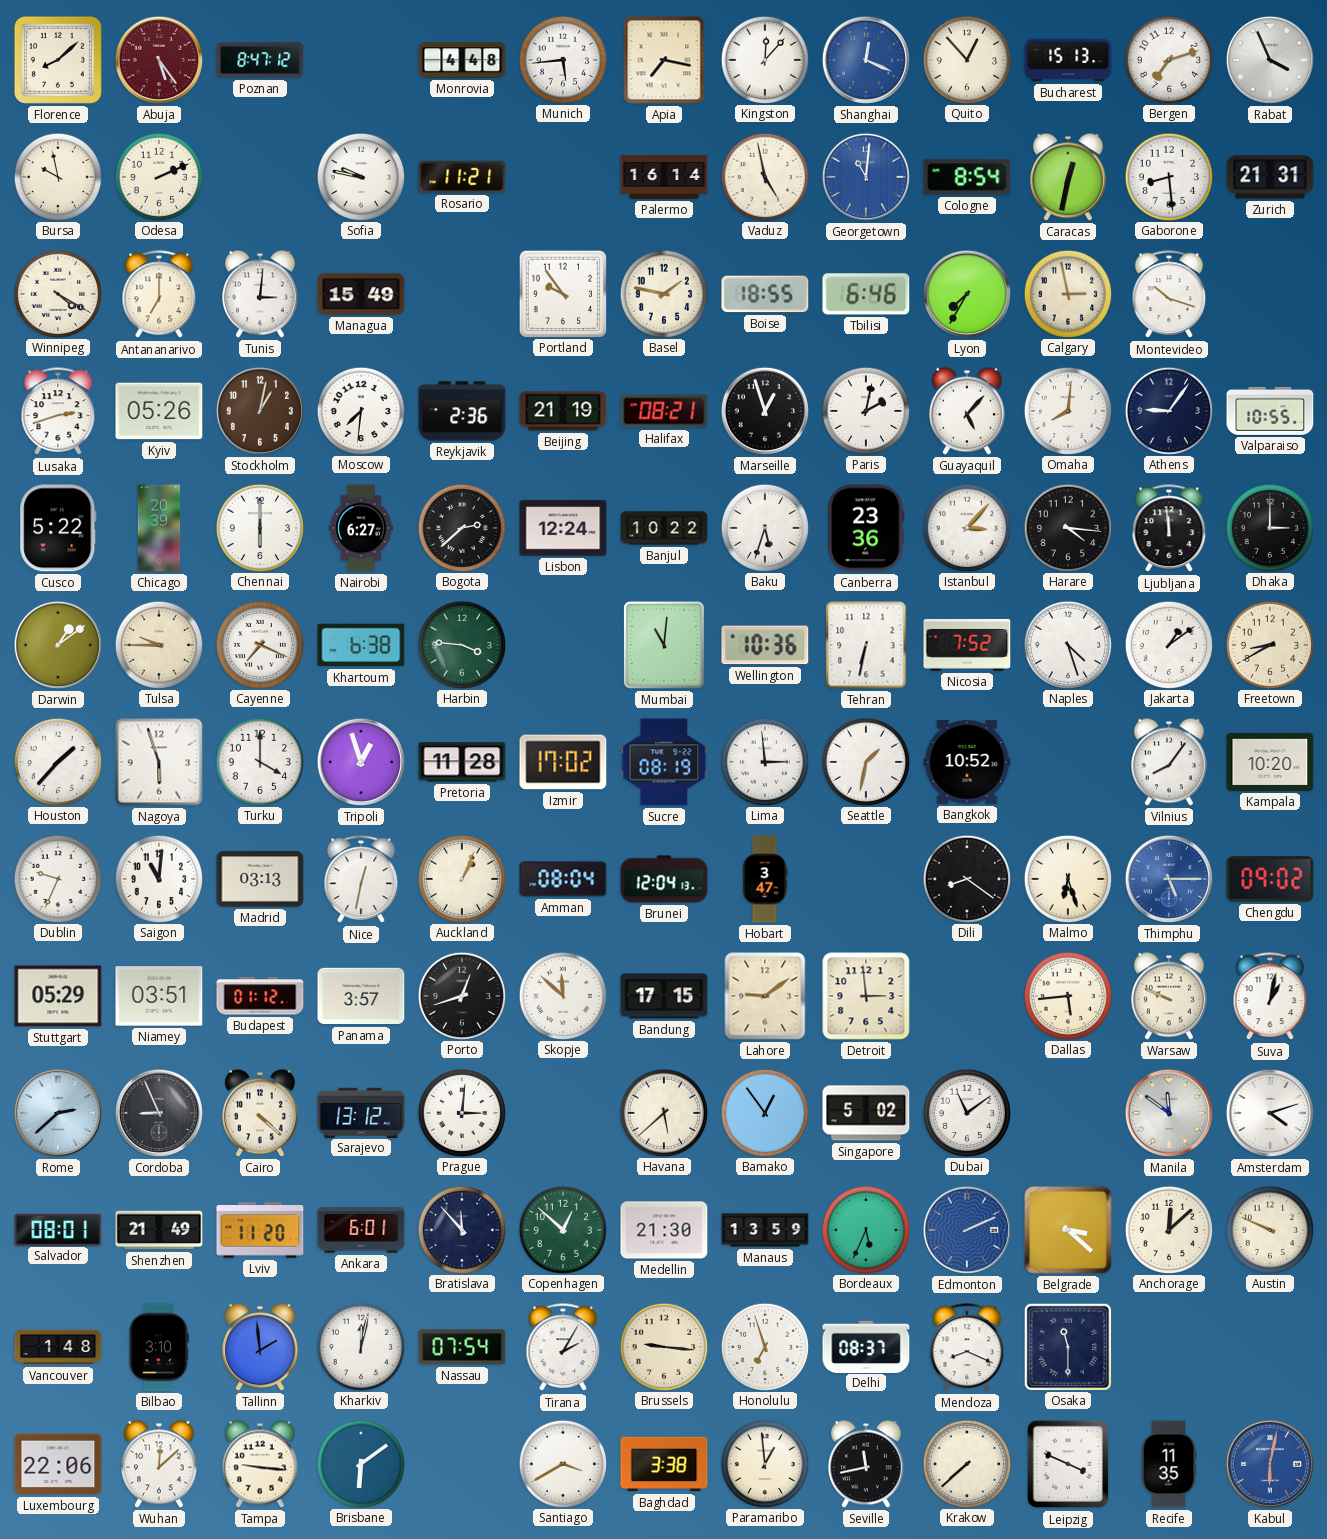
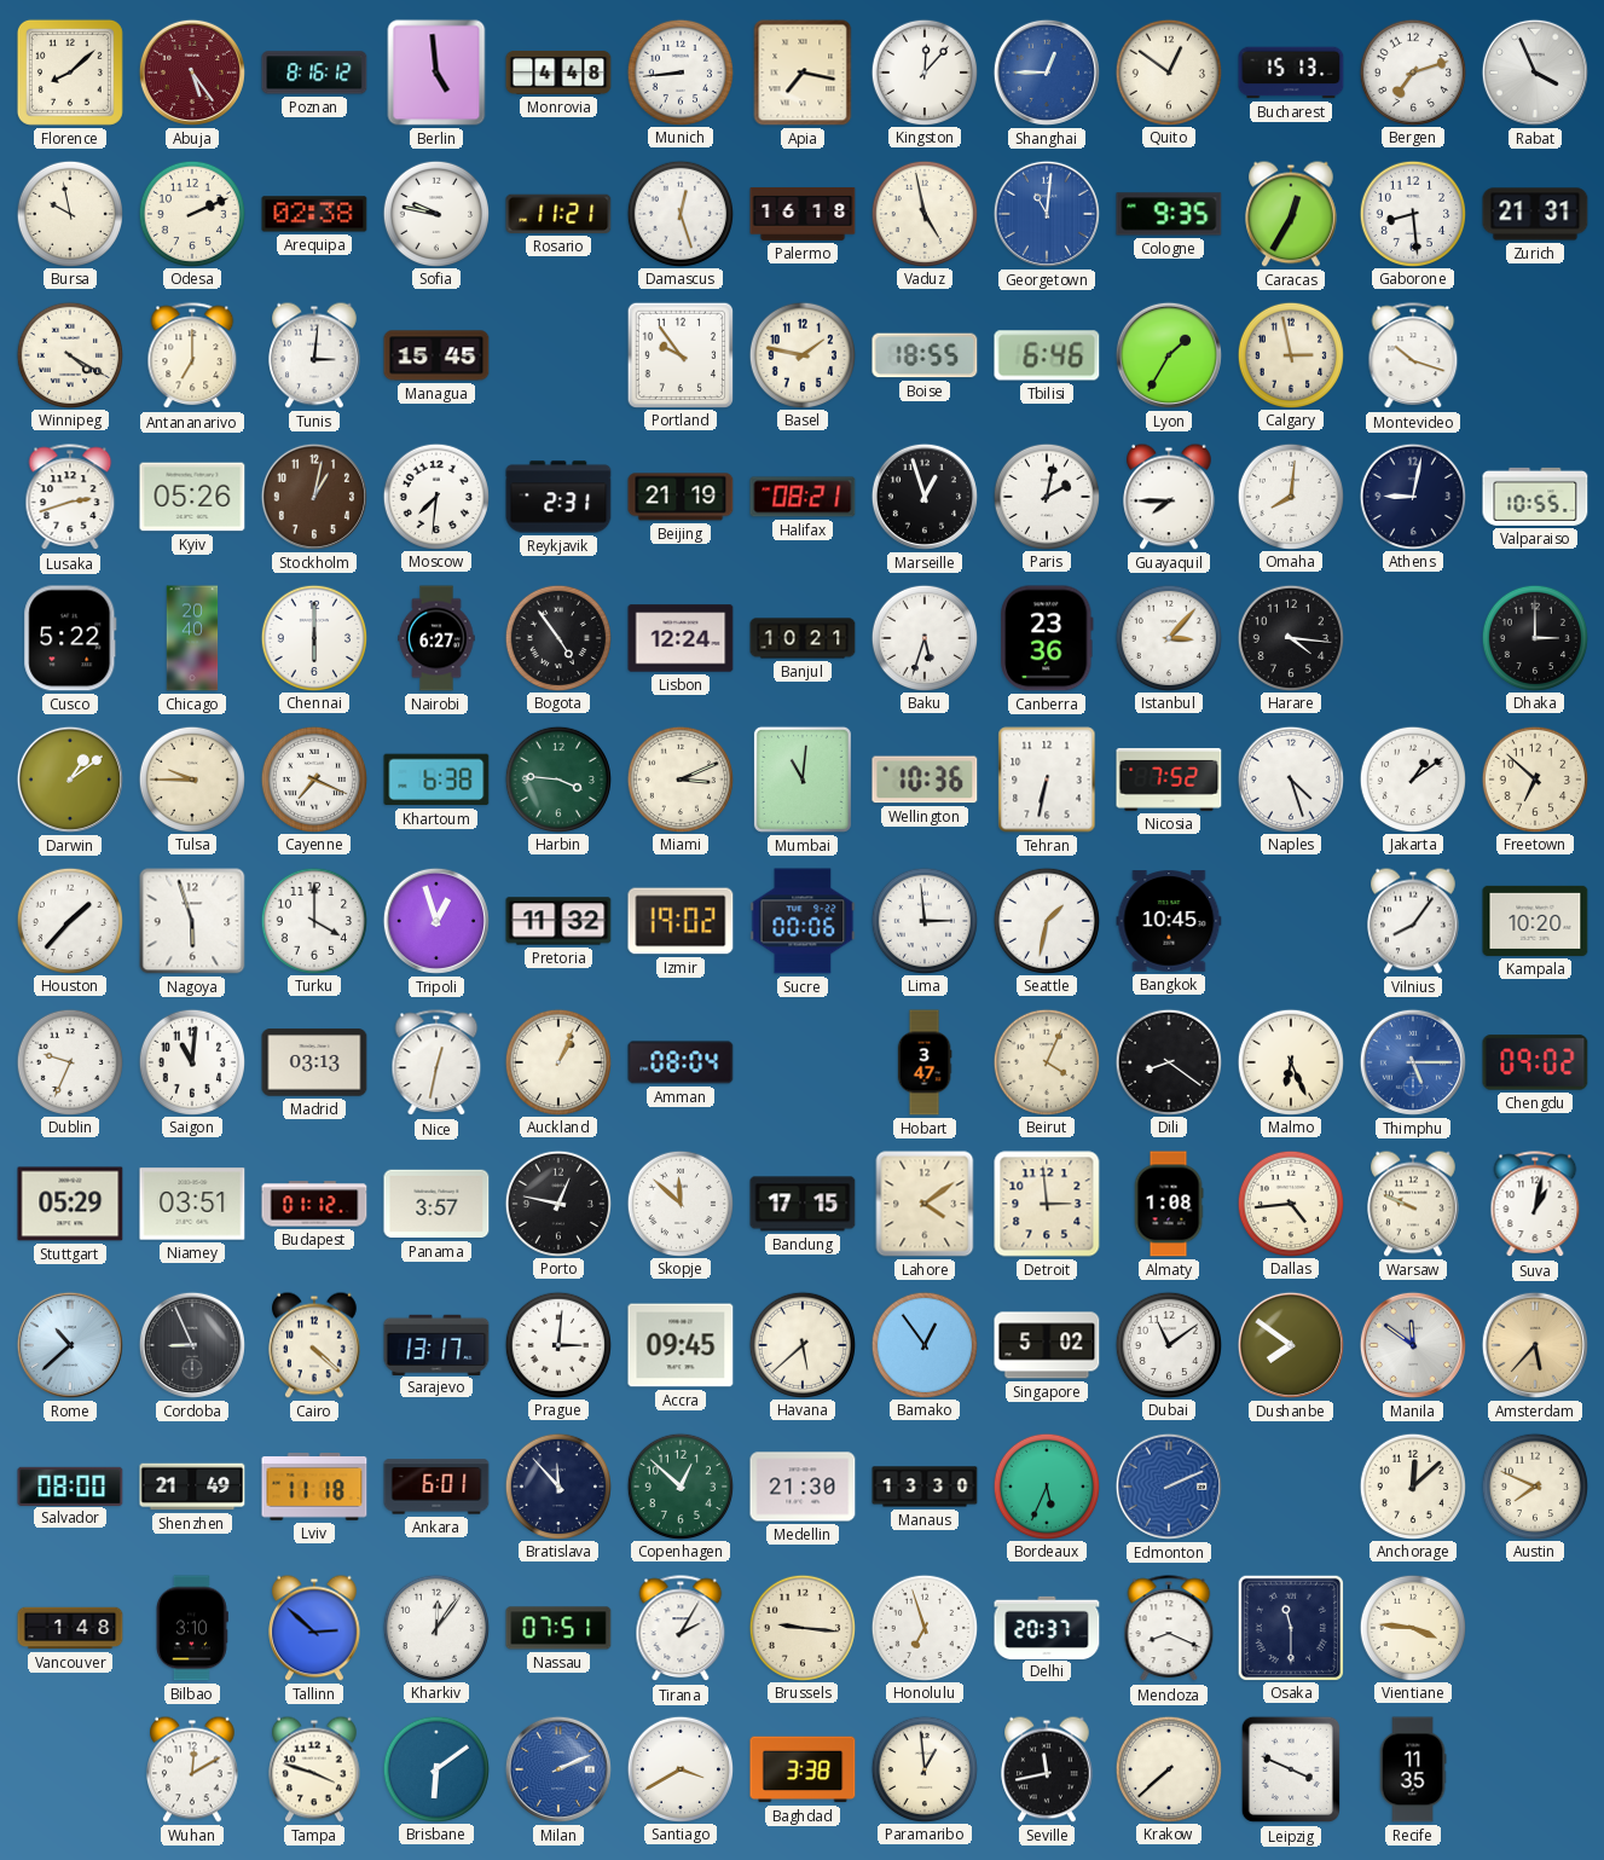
Poznan: 8:47 -> 8:16 (314, 73)
Berlin: none -> 4:59 (436, 73)
Munich: 5:44 -> 8:44 (679, 71)
Shanghai: 12:19 -> 12:45 (1047, 73)
Quito: 12:53 -> 12:51 (1168, 71)
Arequipa: none -> 02:38 (314, 214)
Damascus: none -> 12:27 (679, 213)
Palermo: 16:14 -> 16:18 (803, 214)
Cologne: 8:54 -> 9:35 (1169, 214)
Caracas: 12:32 -> 12:35 (1292, 214)
Managua: 15:49 -> 15:45 (436, 355)
Lyon: 7:35 -> 1:35 (1169, 355)
Reykjavik: 2:36 -> 2:31 (558, 497)
Guayaquil: 5:07 -> 7:45 (1170, 497)
Athens: 9:06 -> 9:02 (1412, 496)
Chicago: 20:39 -> 20:40 (192, 638)
Bogota: 2:38 -> 4:54 (557, 637)
Banjul: 10:22 -> 10:21 (803, 638)
Ljubljana: 11:59 -> none (1169, 529)
Miami: none -> 3:11 (679, 778)
Freetown: 8:40 -> 6:52 (1534, 778)
Pretoria: 11:28 -> 11:32 (558, 921)
Izmir: 17:02 -> 19:02 (681, 921)
Sucre: 08:19 -> 00:06 (803, 921)
Bangkok: 10:52 -> 10:45 (1169, 921)
Brunei: 12:04 -> none (664, 879)
Beirut: none -> 4:04 (1046, 1061)
Malmo: 6:27 -> 6:26 (1290, 1061)
Porto: 12:42 -> 12:47 (557, 1203)
Lahore: 9:09 -> 4:09 (925, 1204)
Almaty: none -> 1:08 (1169, 1204)
Dallas: 5:44 -> 4:44 (1290, 1203)
Rome: 2:38 -> 10:38 (70, 1345)
Sarajevo: 13:12 -> 13:17 (436, 1344)
Accra: none -> 09:45 (681, 1345)
Dushanbe: none -> 7:51 (1291, 1345)
Amsterdam: 4:12 -> 5:37 (1535, 1345)
Amsterdam dial: white -> champagne (1535, 1345)
Salvador: 08:01 -> 08:00 (70, 1485)
Lviv: 11:20 -> 11:18 (314, 1487)
Manaus: 13:59 -> 13:30 (925, 1487)
Belgrade: 3:22 -> none (1068, 1230)
Austin: 9:49 -> 7:49 (1534, 1485)
Tallinn: 1:59 -> 2:52 (315, 1628)
Kharkiv: 12:02 -> 12:06 (435, 1627)
Nassau: 07:54 -> 07:51 (558, 1628)
Delhi: 08:37 -> 20:37 (1047, 1627)
Vientiane: none -> 3:46 (1412, 1627)
Luxembourg: 22:06 -> none (58, 1464)
Wuhan: 12:08 -> 12:10 (193, 1769)
Tampa: 9:16 -> 3:48 (315, 1769)
Milan: none -> 2:11 (558, 1769)
Kabul: 6:02 -> none (1270, 1464)
